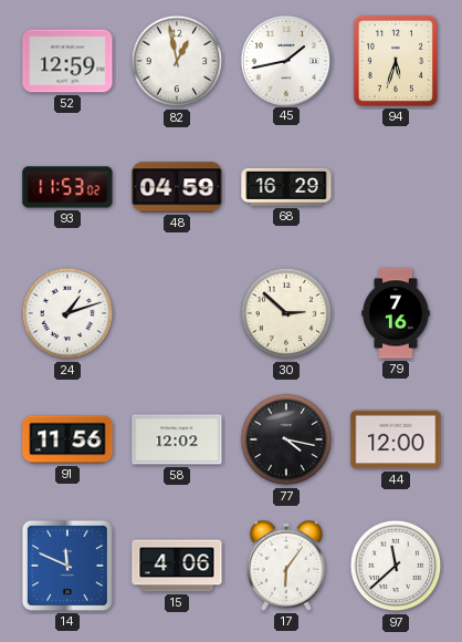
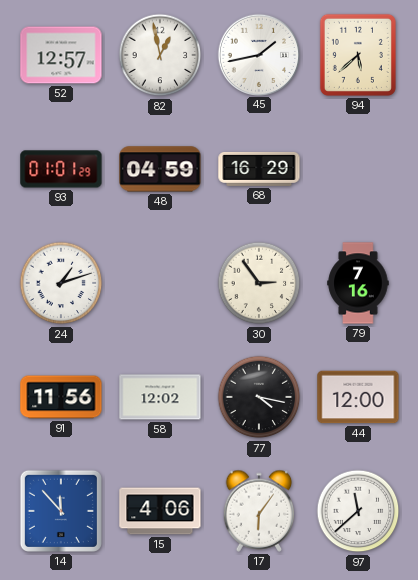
52: 12:59 -> 12:57 (61, 55)
94: 5:33 -> 5:38 (358, 55)
93: 11:53 -> 01:01 (61, 169)
30: 2:52 -> 2:54 (259, 283)
14: 11:49 -> 11:53 (61, 511)
